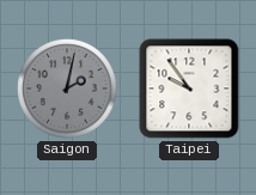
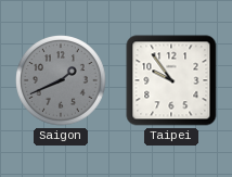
Saigon: 2:02 -> 1:41 (62, 81)
